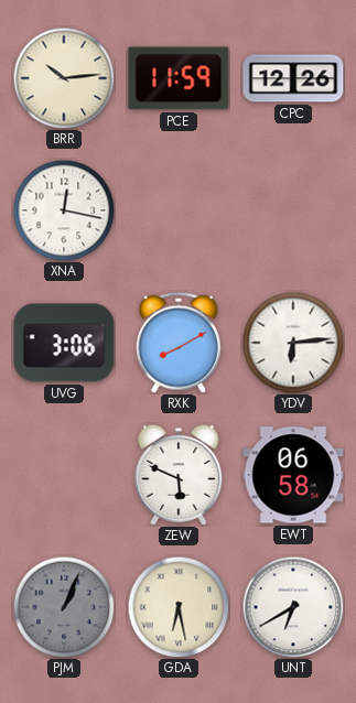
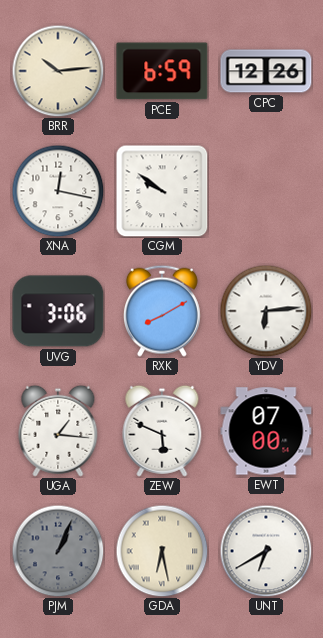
PCE: 11:59 -> 6:59 (162, 71)
CGM: none -> 9:51 (162, 191)
UGA: none -> 1:16 (58, 431)
EWT: 06:58 -> 07:00 (266, 431)
